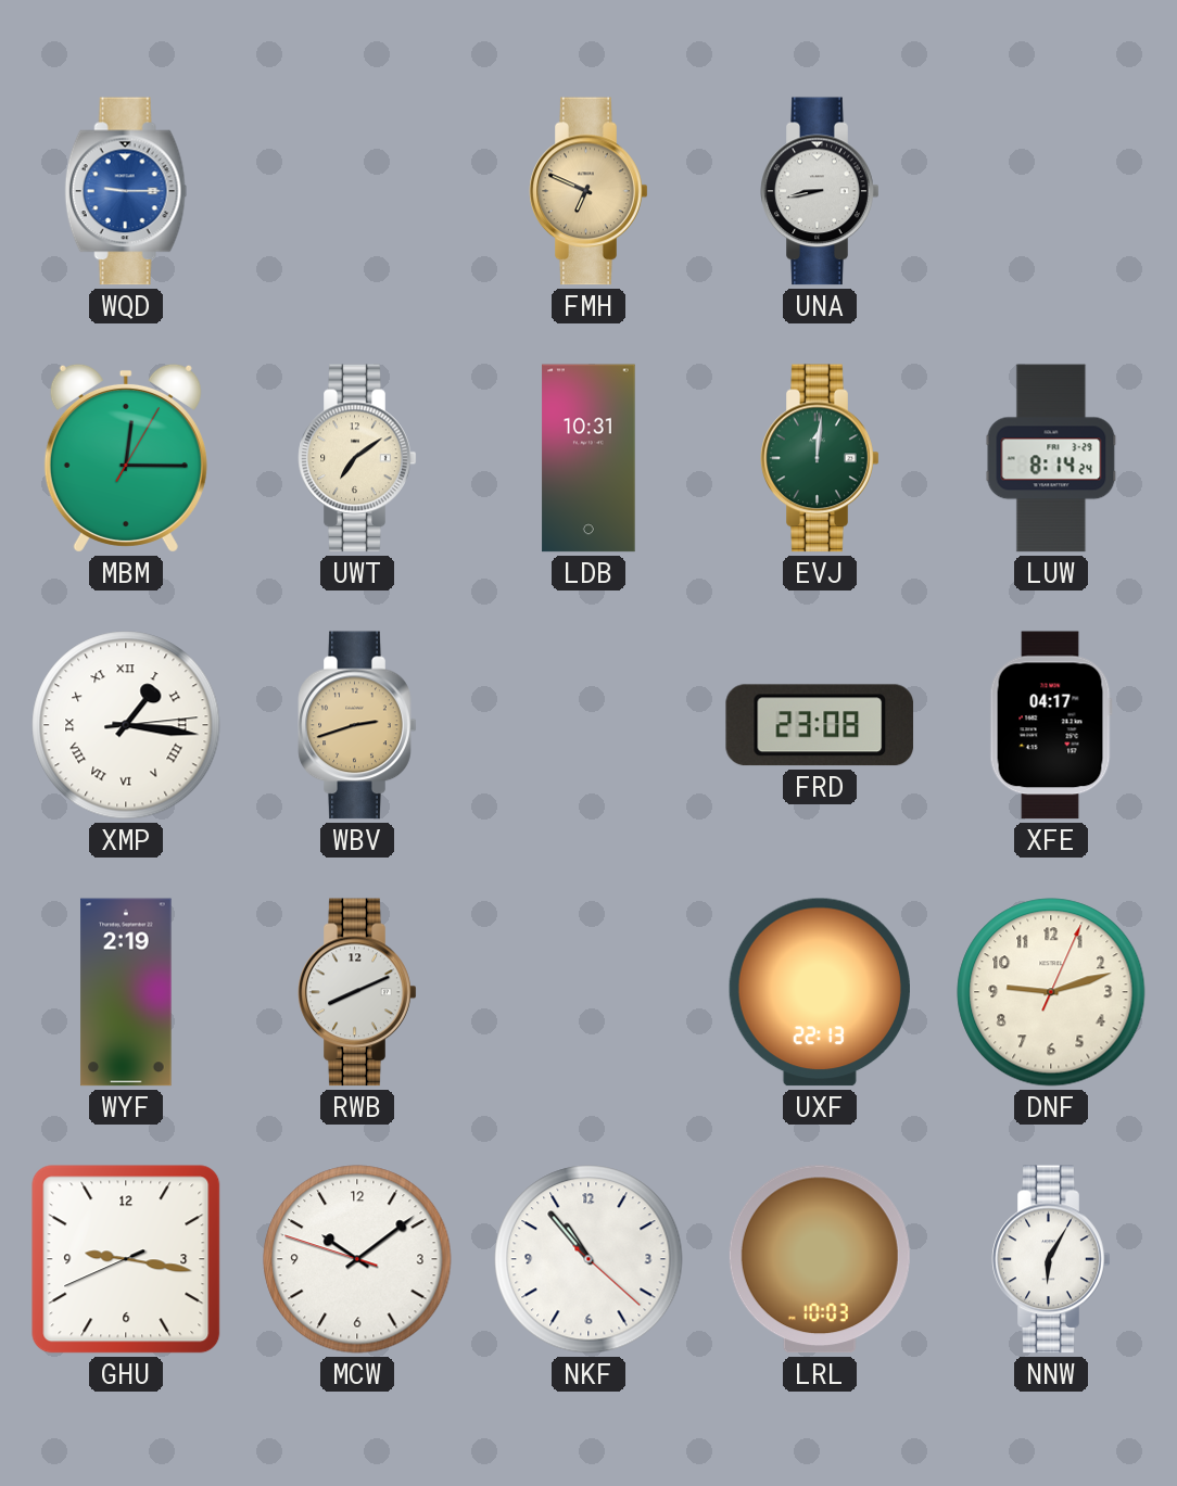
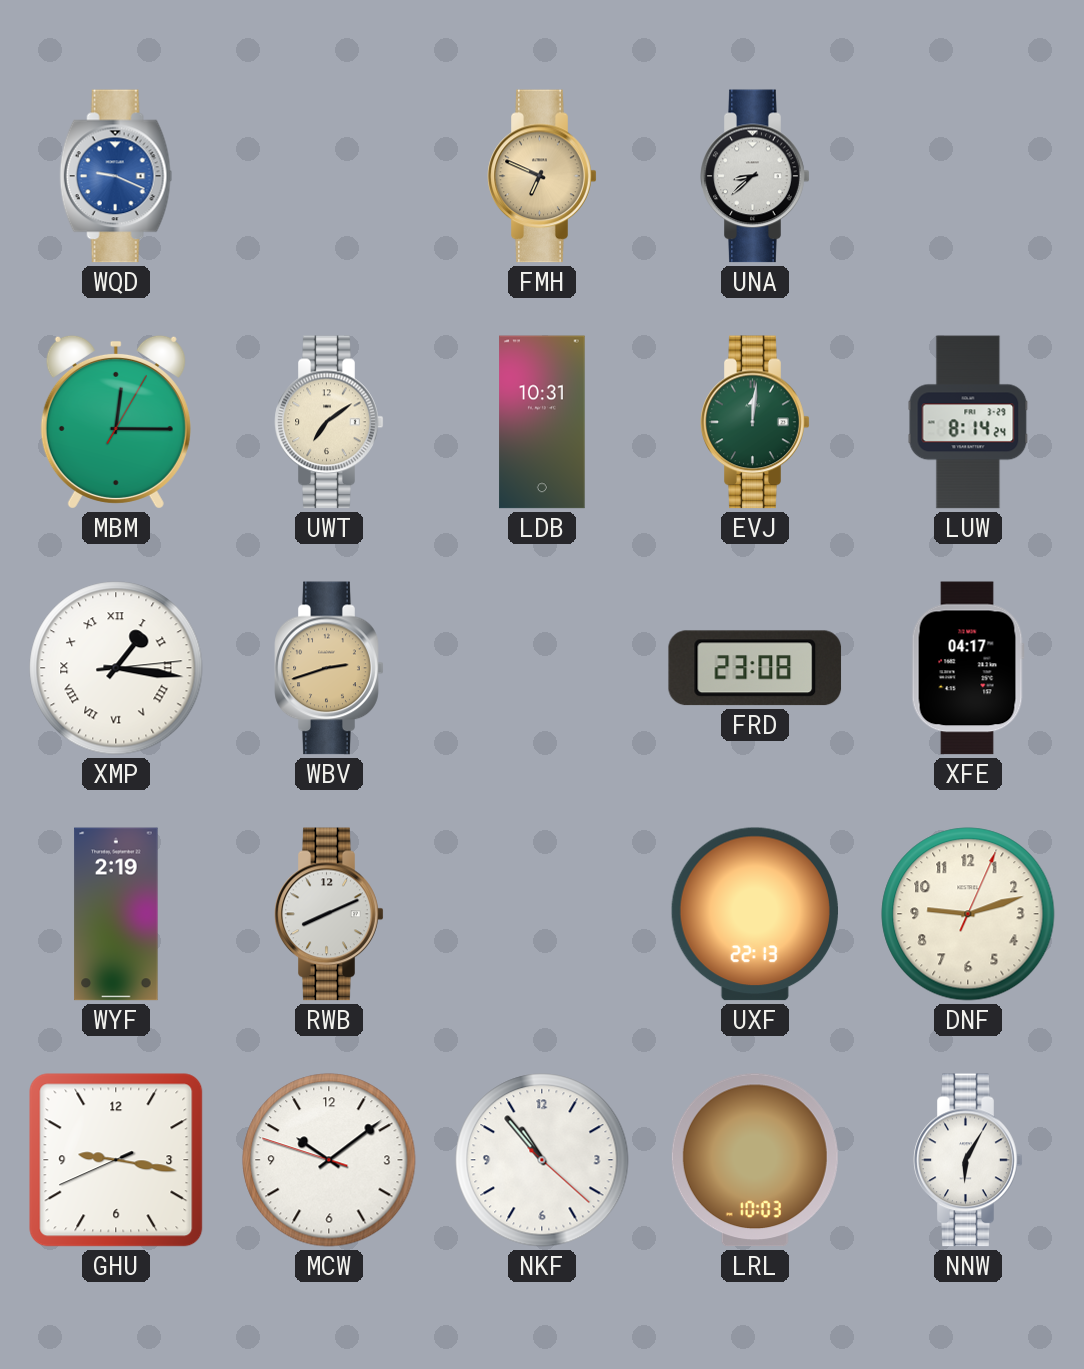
WQD: 9:15 -> 9:19 (116, 176)
UNA: 8:43 -> 8:38 (755, 176)
